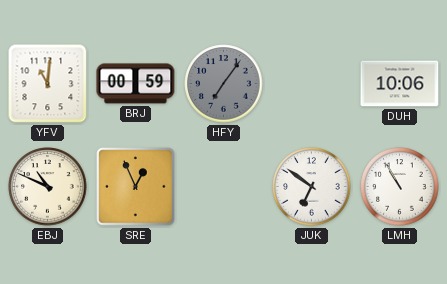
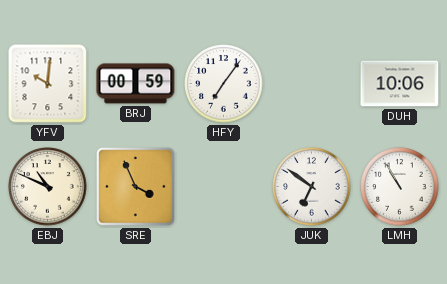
YFV: 11:01 -> 10:01 (48, 84)
HFY dial: grey -> white (224, 84)
SRE: 12:56 -> 3:56 (136, 187)
